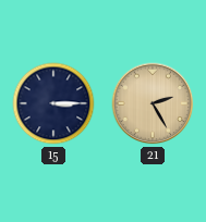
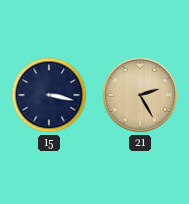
15: 3:15 -> 3:17 (49, 95)
